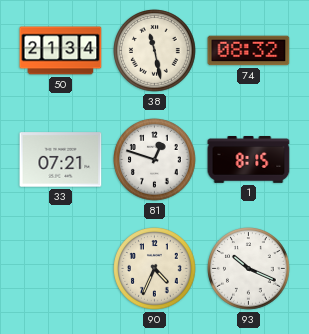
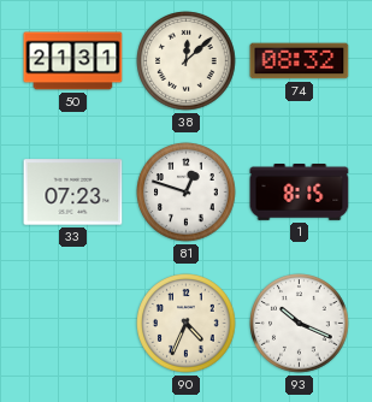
50: 21:34 -> 21:31 (73, 61)
38: 11:28 -> 12:08 (187, 61)
33: 07:21 -> 07:23 (73, 193)
